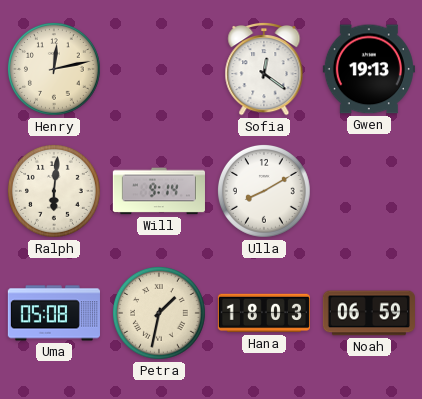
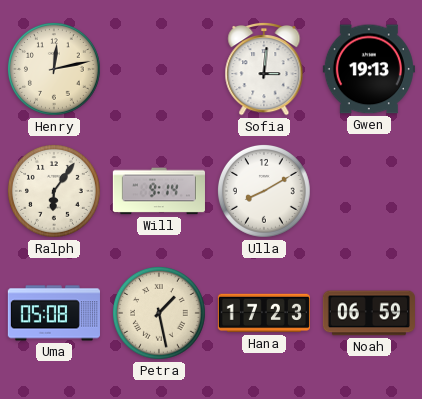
Sofia: 12:21 -> 3:01 (264, 69)
Ralph: 6:01 -> 6:06 (55, 192)
Petra: 1:32 -> 1:28 (160, 314)
Hana: 18:03 -> 17:23 (264, 313)
